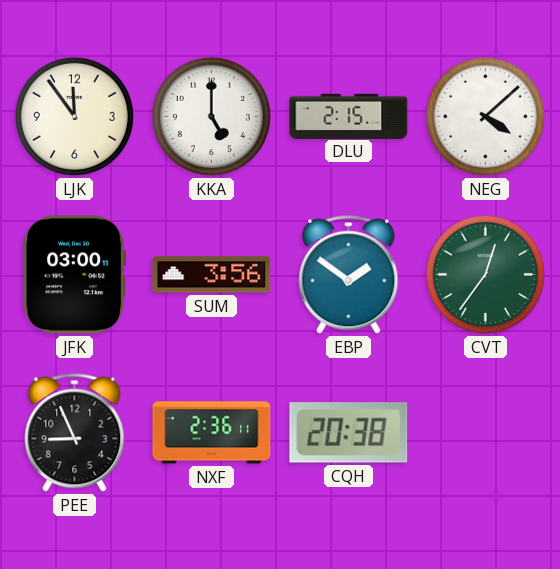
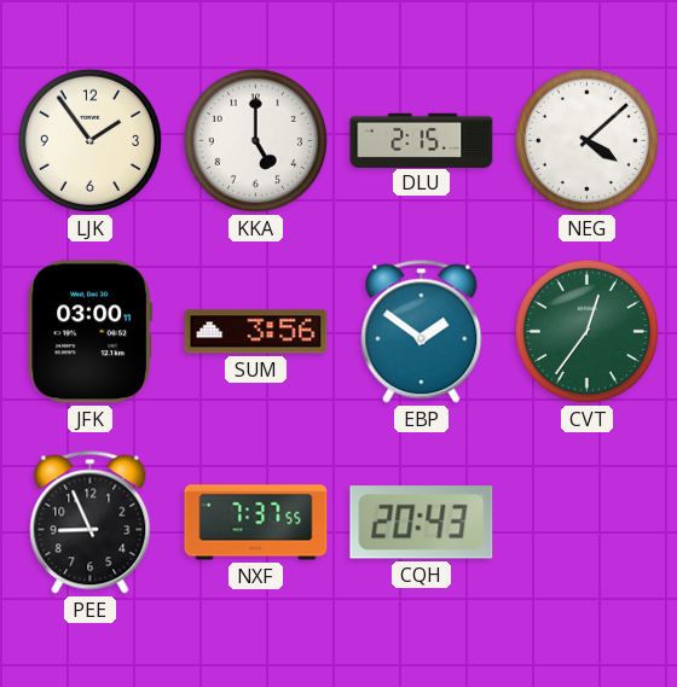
LJK: 11:54 -> 1:54 (89, 140)
NXF: 2:36 -> 7:37 (256, 523)
CQH: 20:38 -> 20:43 (422, 523)
